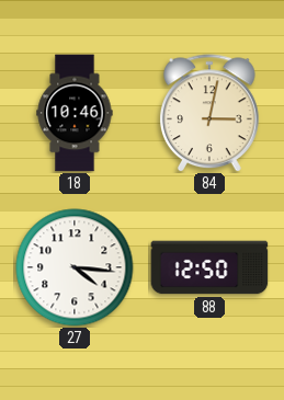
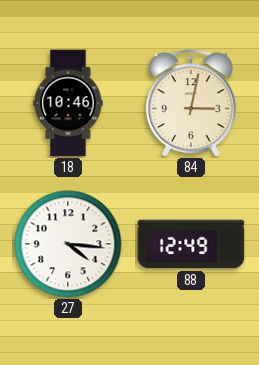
88: 12:50 -> 12:49 (191, 244)
